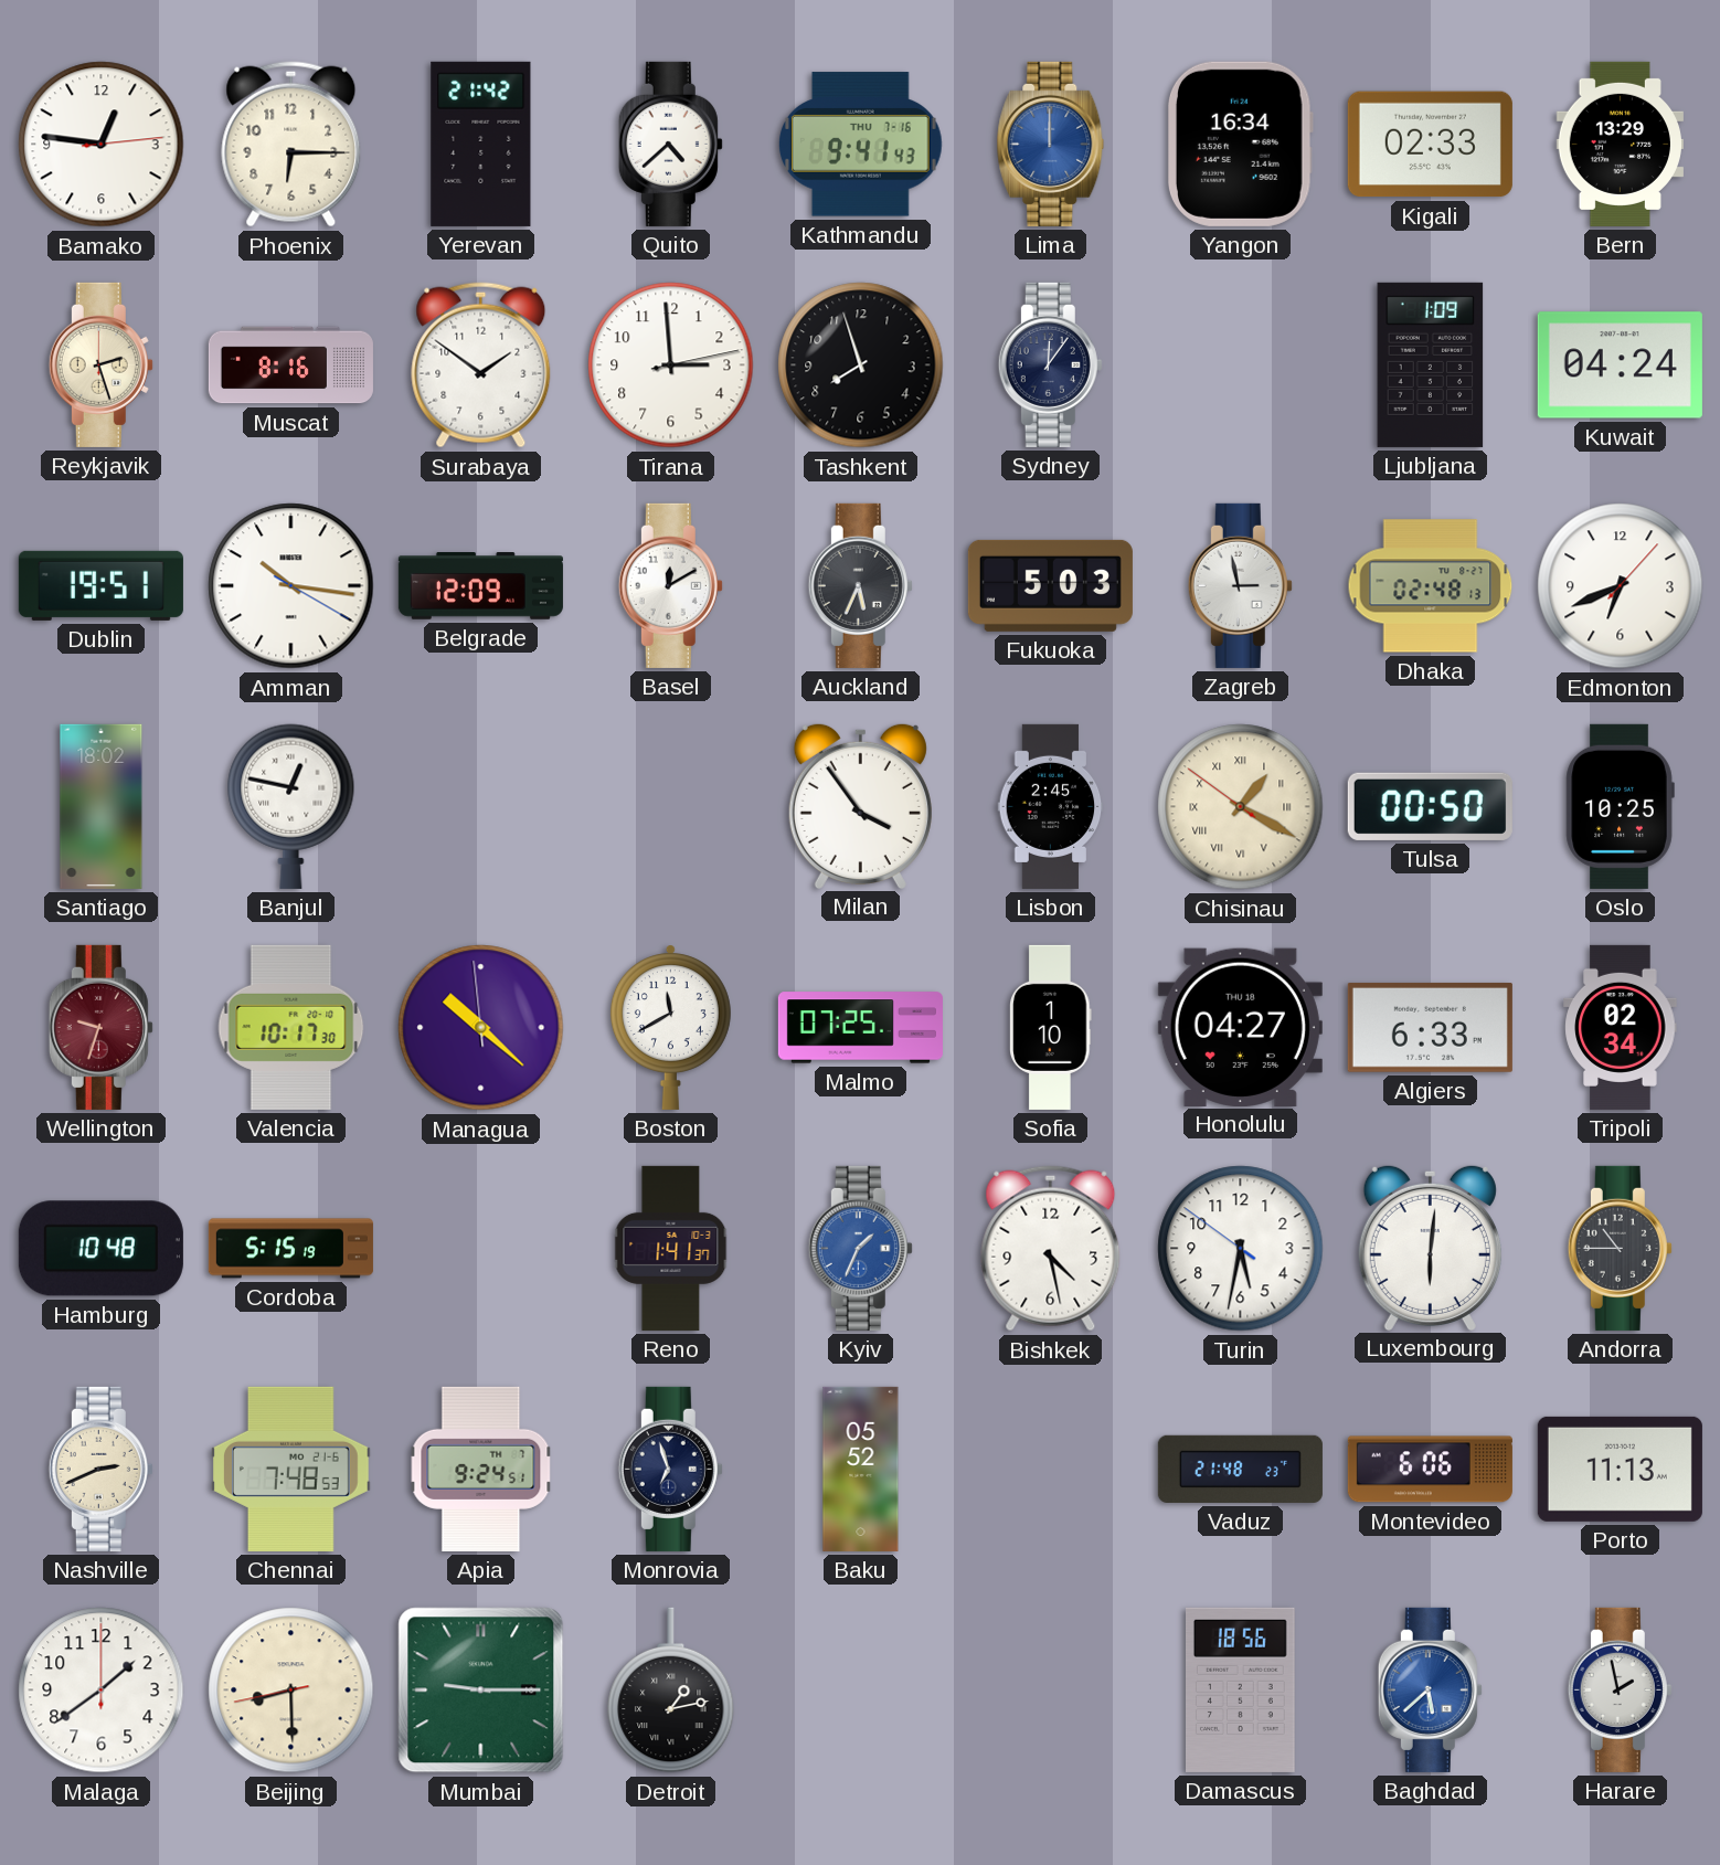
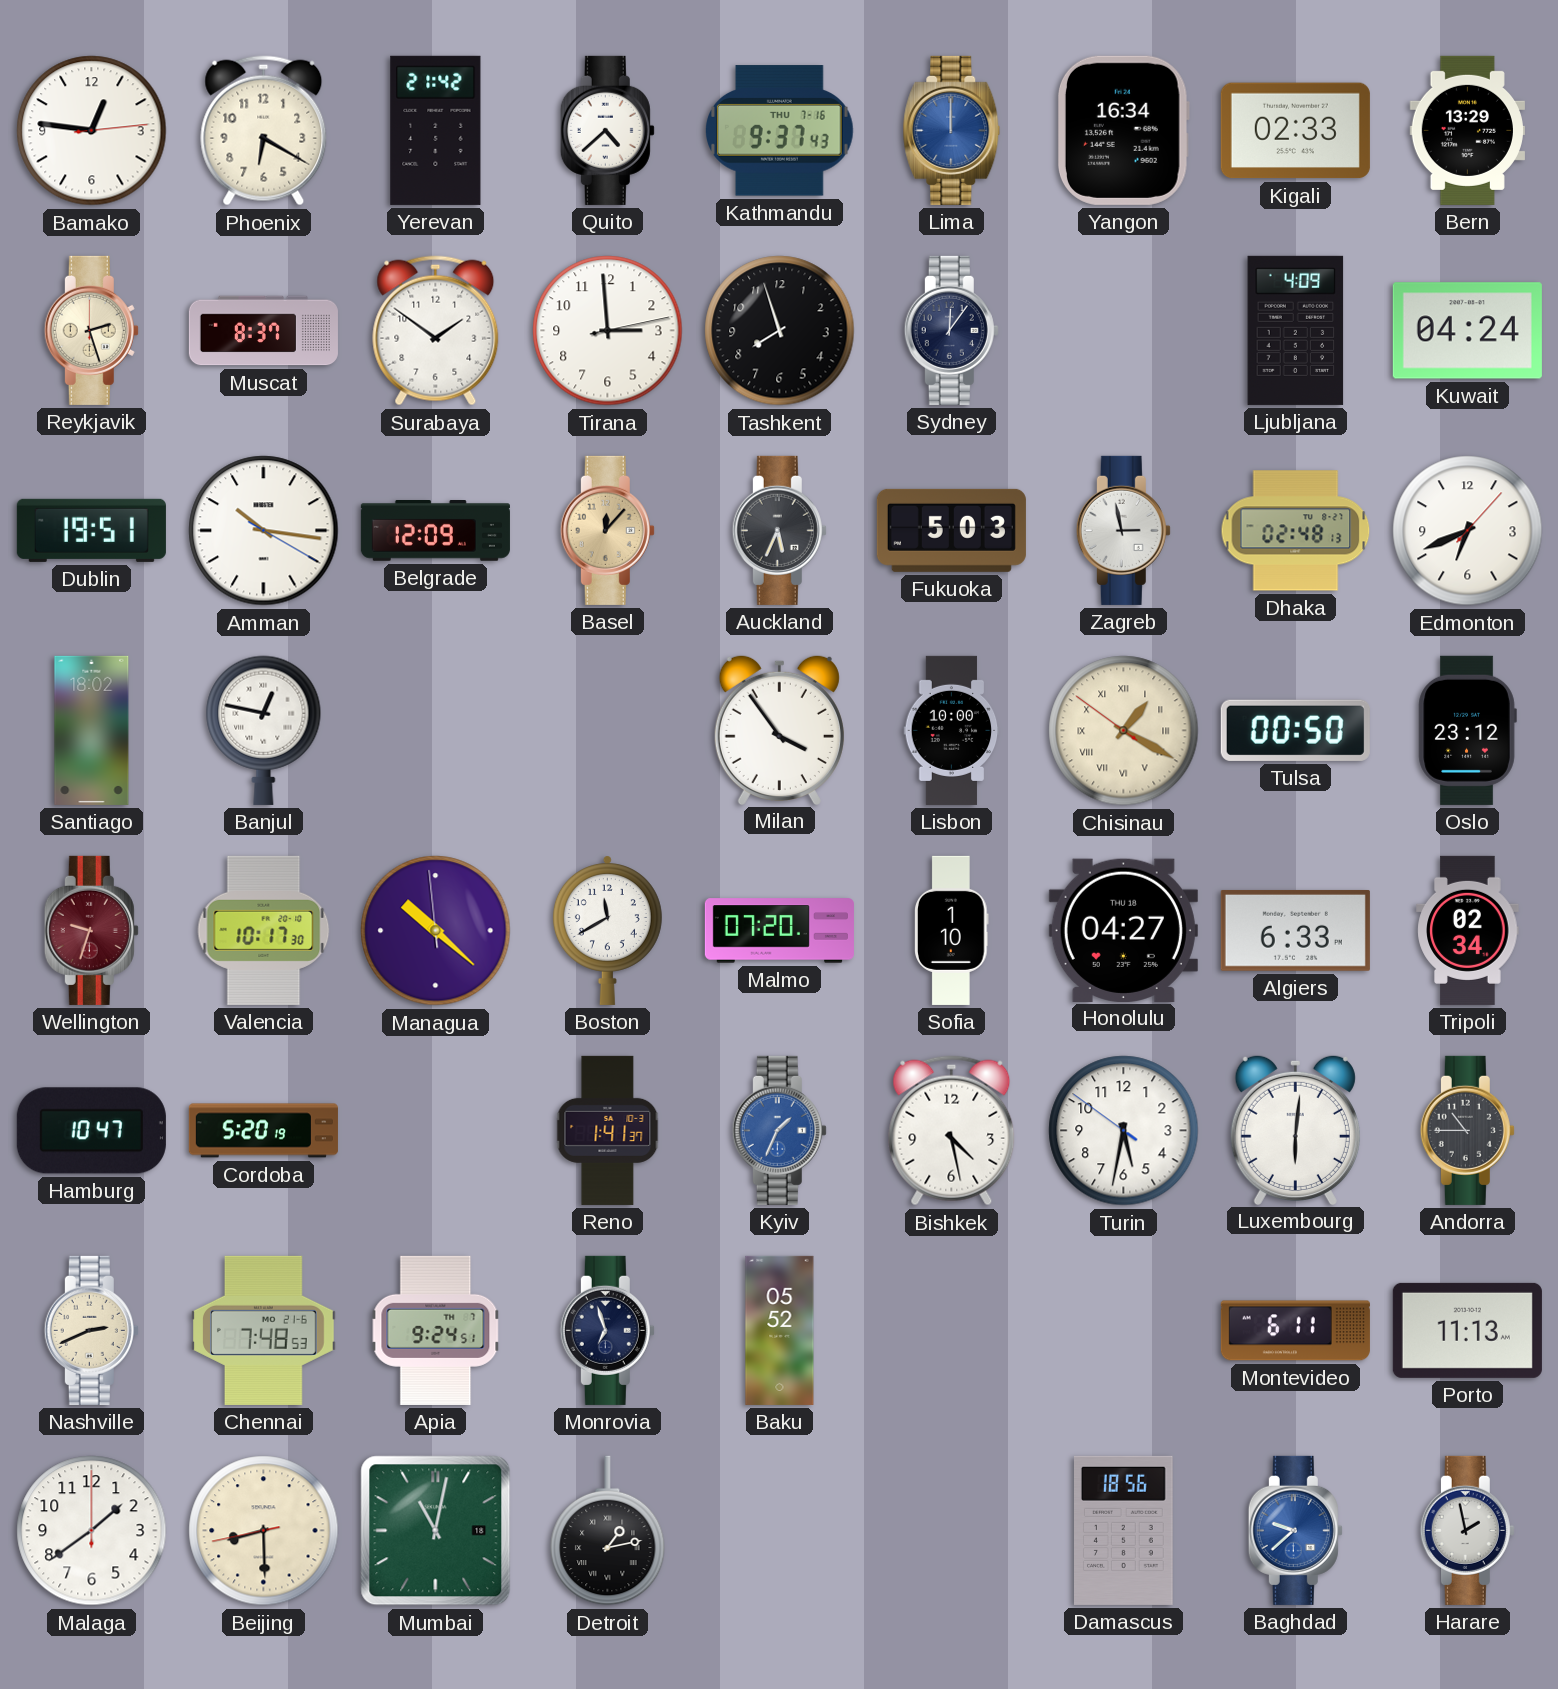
Phoenix: 6:15 -> 6:20 (264, 131)
Kathmandu: 9:41 -> 9:37 (779, 131)
Muscat: 8:16 -> 8:37 (263, 331)
Ljubljana: 1:09 -> 4:09 (1296, 330)
Basel: 12:10 -> 12:07 (607, 530)
Basel dial: white -> champagne (607, 530)
Lisbon: 2:45 -> 10:00 (952, 730)
Oslo: 10:25 -> 23:12 (1467, 730)
Malmo: 07:25 -> 07:20 (779, 931)
Hamburg: 10:48 -> 10:47 (91, 1131)
Cordoba: 5:15 -> 5:20 (263, 1131)
Vaduz: 21:48 -> none (1240, 1469)
Montevideo: 6:06 -> 6:11 (1295, 1331)
Mumbai: 9:15 -> 11:02 (436, 1531)
Baghdad: 5:38 -> 9:38 (1295, 1530)
